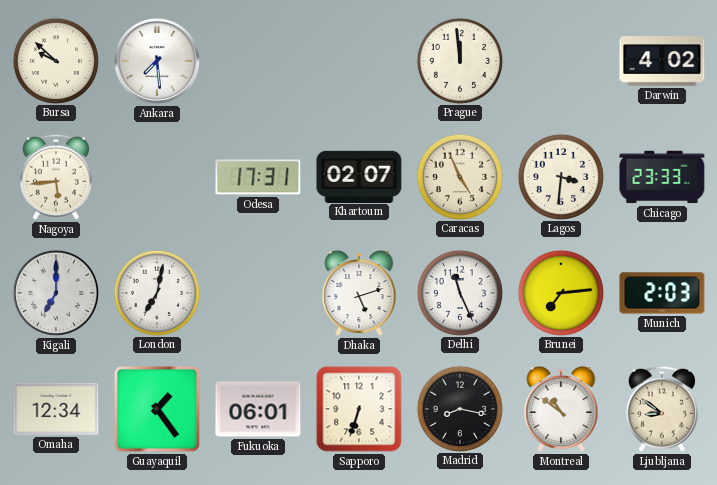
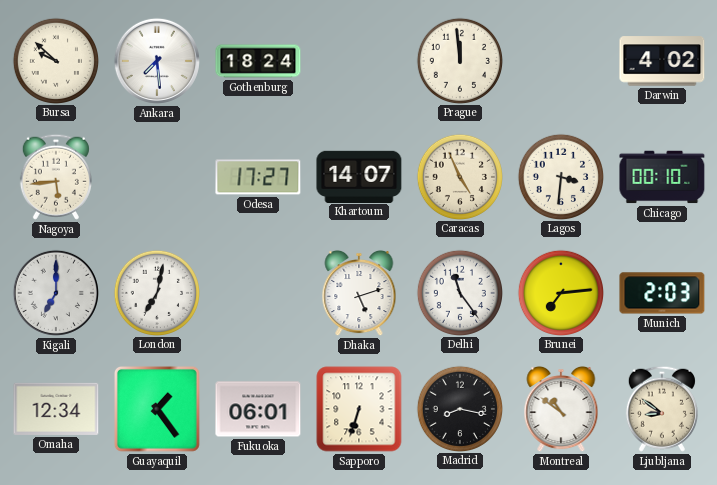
Gothenburg: none -> 18:24 (258, 61)
Odesa: 17:31 -> 17:27 (258, 177)
Khartoum: 02:07 -> 14:07 (359, 176)
Chicago: 23:33 -> 00:10 (662, 177)
Delhi: 11:26 -> 11:24 (459, 292)
